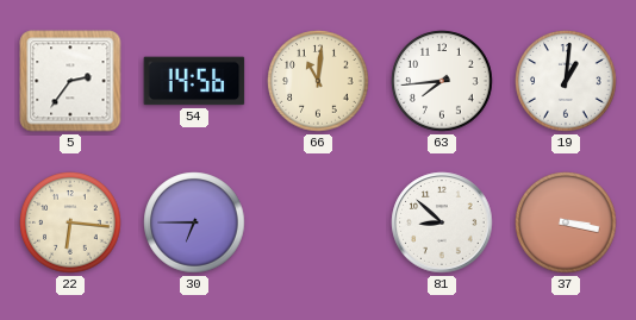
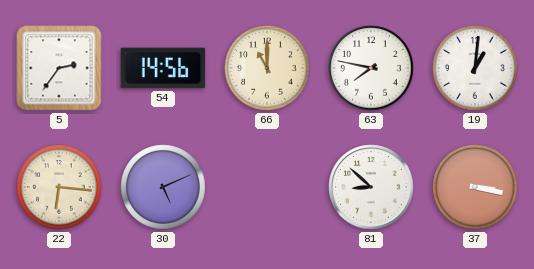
66: 11:01 -> 11:00 (267, 68)
63: 7:44 -> 7:47 (371, 68)
30: 6:45 -> 5:11 (163, 187)
